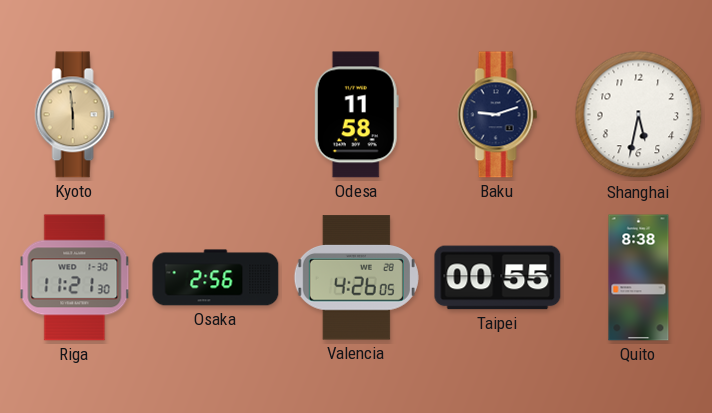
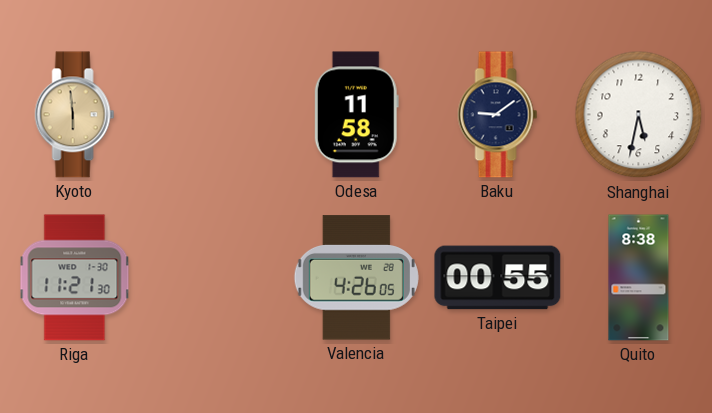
Baku: 9:12 -> 9:09 (498, 115)
Osaka: 2:56 -> none (216, 278)
